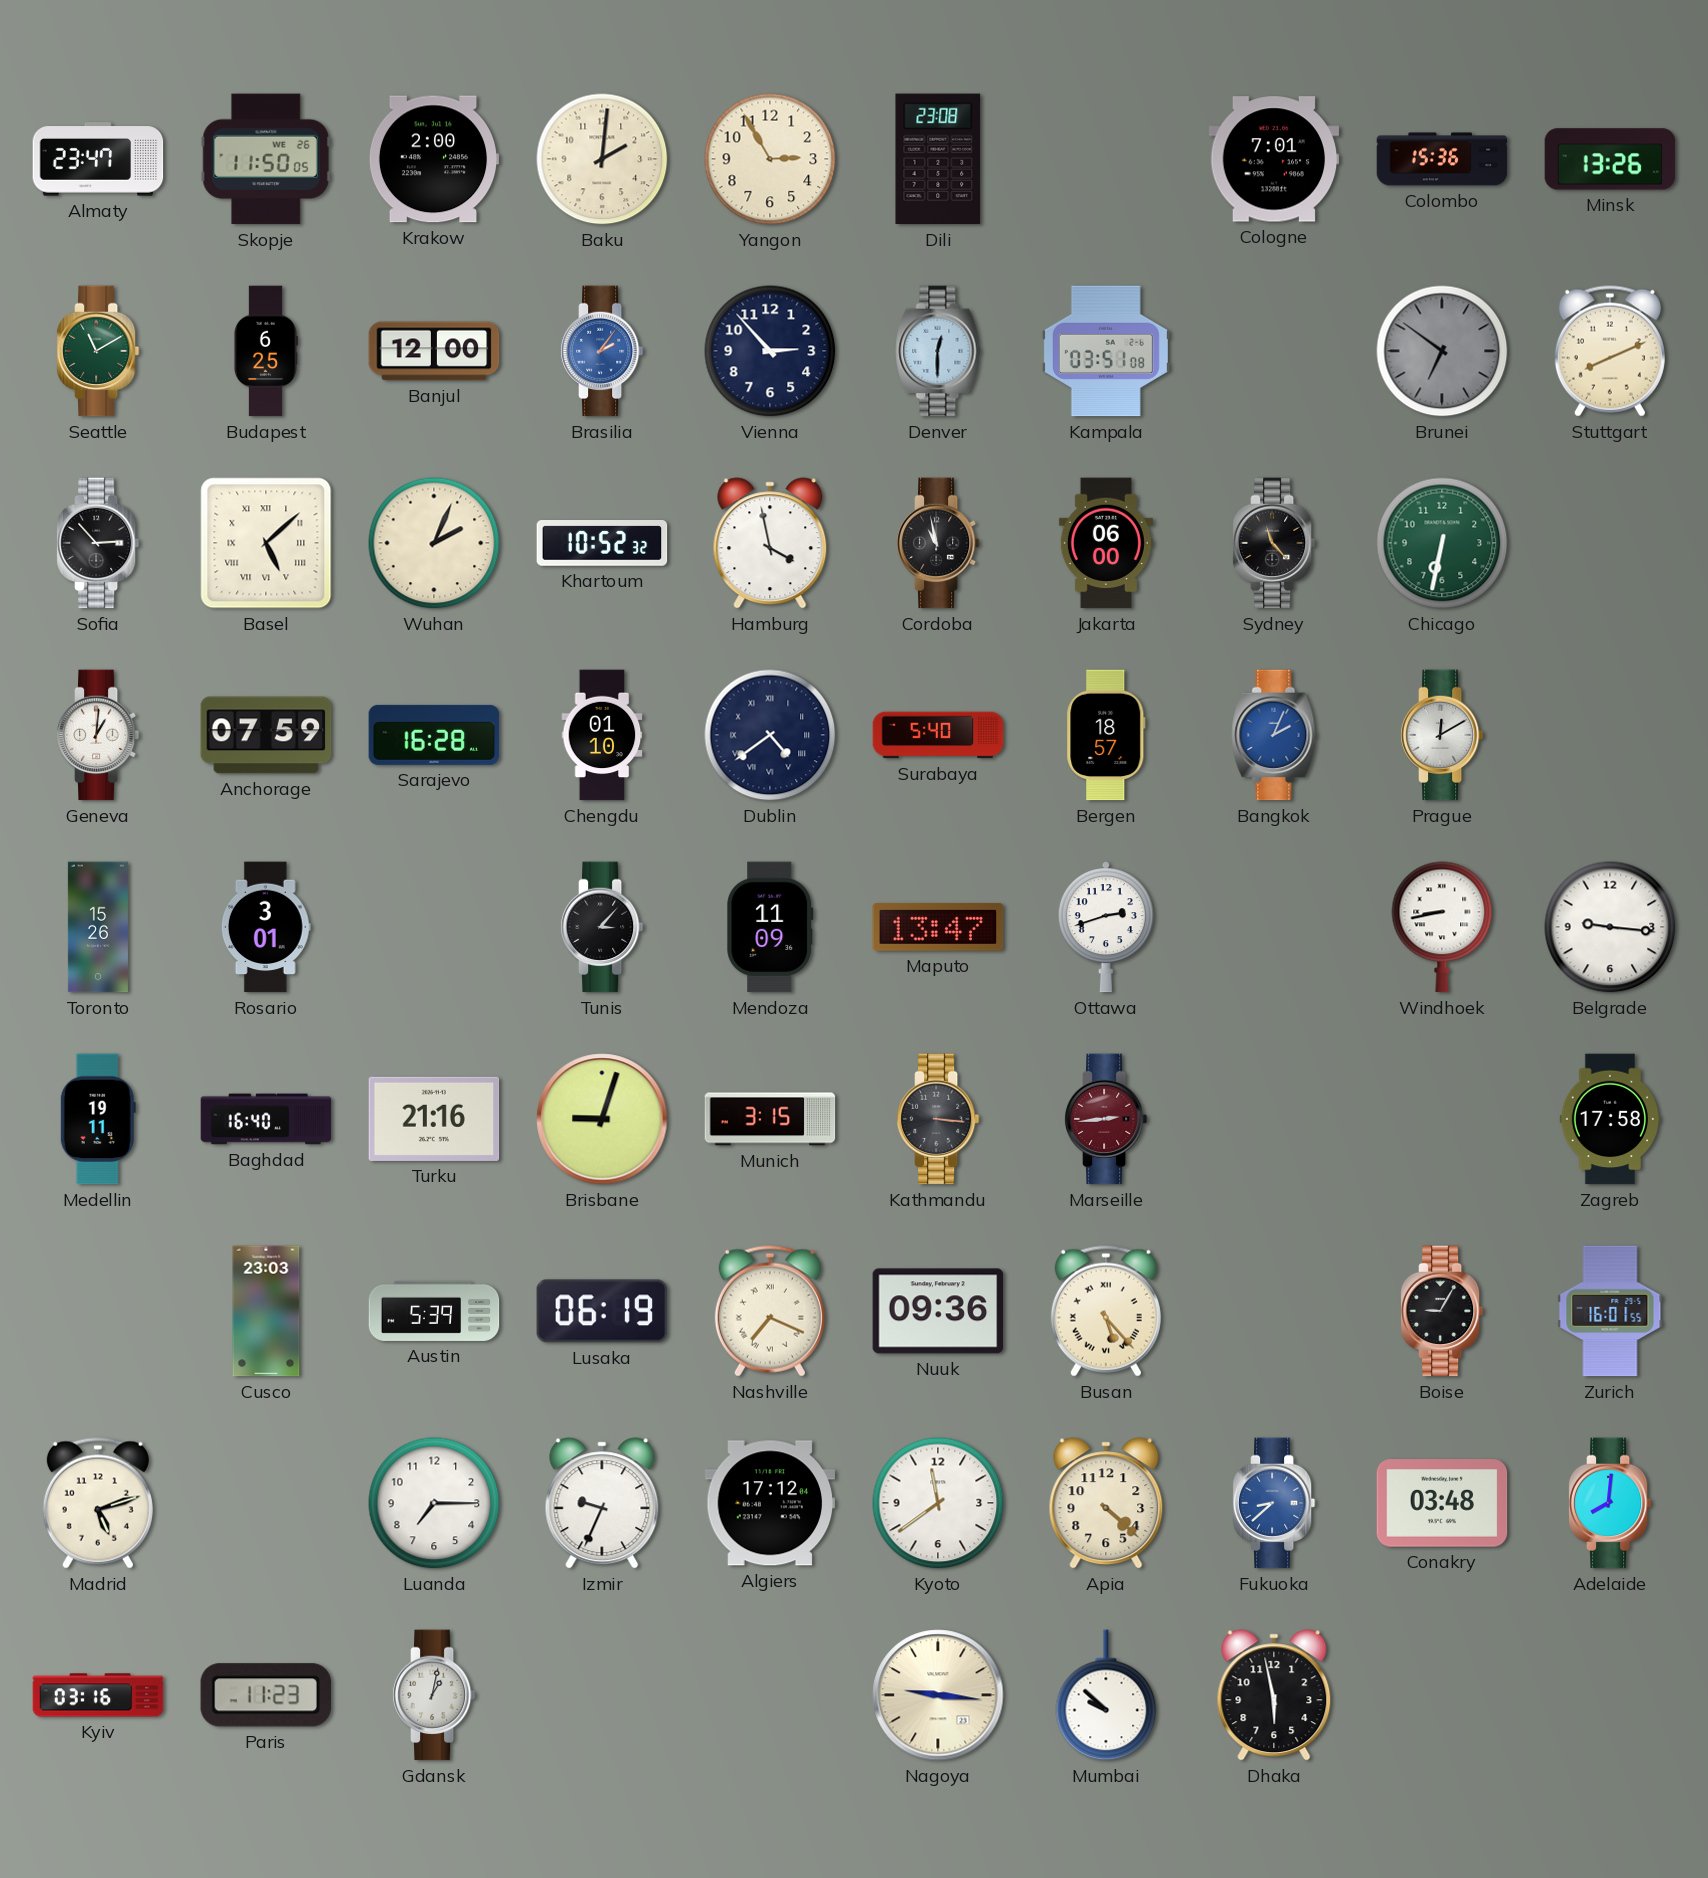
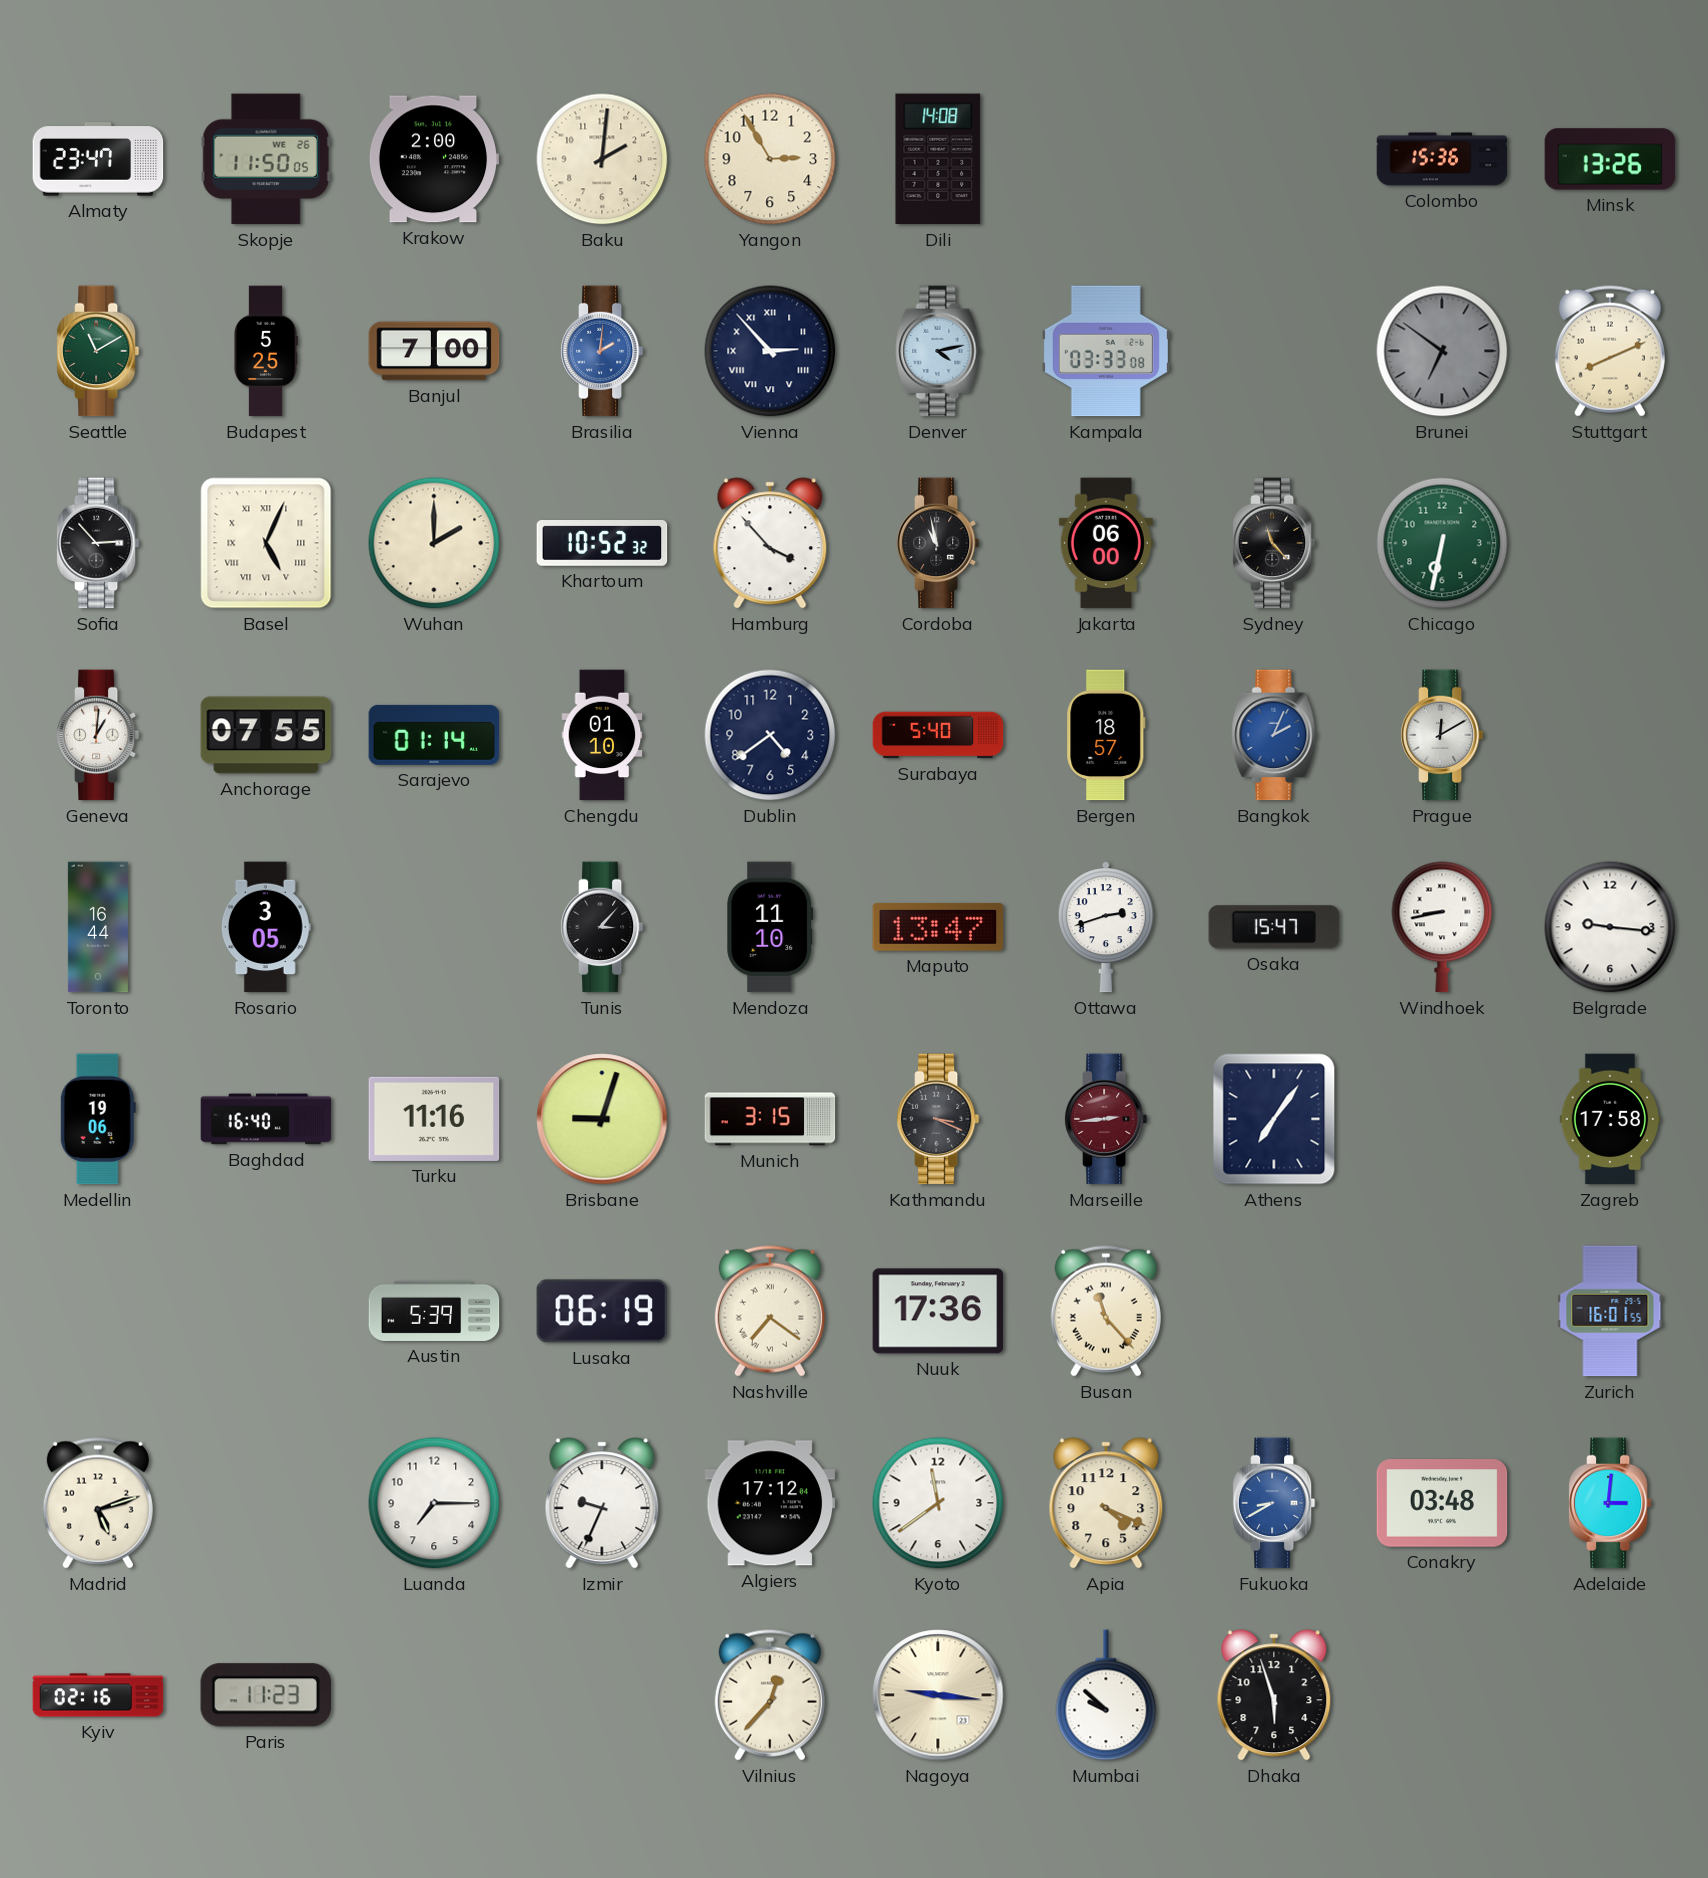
Dili: 23:08 -> 14:08 (938, 159)
Cologne: 7:01 -> none (1274, 159)
Budapest: 6:25 -> 5:25 (265, 351)
Banjul: 12:00 -> 7:00 (434, 351)
Brasilia: 2:06 -> 2:01 (602, 351)
Vienna numerals: Arabic -> Roman (770, 351)
Denver: 12:30 -> 4:13 (938, 351)
Kampala: 03:51 -> 03:33 (1106, 351)
Basel: 5:08 -> 5:04 (266, 543)
Wuhan: 2:04 -> 2:00 (434, 543)
Hamburg: 3:58 -> 3:53 (770, 543)
Anchorage: 07:59 -> 07:55 (266, 735)
Sarajevo: 16:28 -> 01:14 (434, 735)
Dublin numerals: Roman -> Arabic (770, 735)
Toronto: 15:26 -> 16:44 (98, 927)
Rosario: 3:01 -> 3:05 (266, 927)
Mendoza: 11:09 -> 11:10 (770, 927)
Osaka: none -> 15:47 (1274, 927)
Medellin: 19:11 -> 19:06 (98, 1119)
Turku: 21:16 -> 11:16 (434, 1119)
Kathmandu: 3:16 -> 3:19 (938, 1119)
Athens: none -> 7:06 (1274, 1119)
Cusco: 23:03 -> none (266, 1311)
Nashville: 7:19 -> 7:21 (770, 1311)
Nuuk: 09:36 -> 17:36 (938, 1311)
Busan: 5:23 -> 11:23 (1106, 1311)
Boise: 9:05 -> none (1442, 1311)
Apia: 4:22 -> 4:19 (1106, 1503)
Fukuoka: 8:38 -> 8:40 (1274, 1503)
Adelaide: 8:01 -> 3:01 (1610, 1503)
Kyiv: 03:16 -> 02:16 (98, 1695)
Gdansk: 1:02 -> none (434, 1695)
Vilnius: none -> 12:37 (770, 1695)
Dhaka: 5:58 -> 5:57 (1274, 1695)
